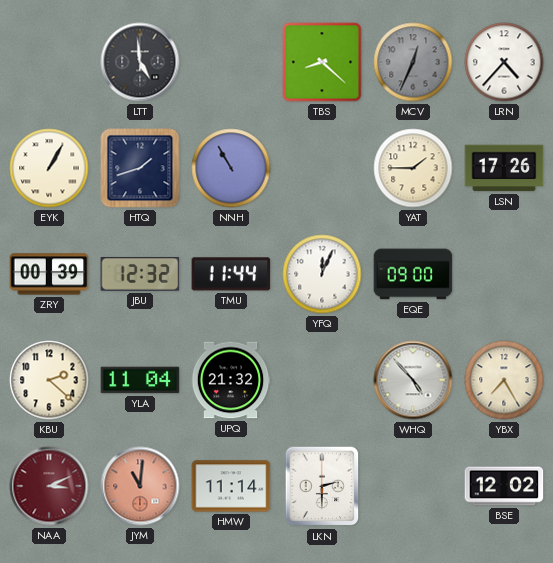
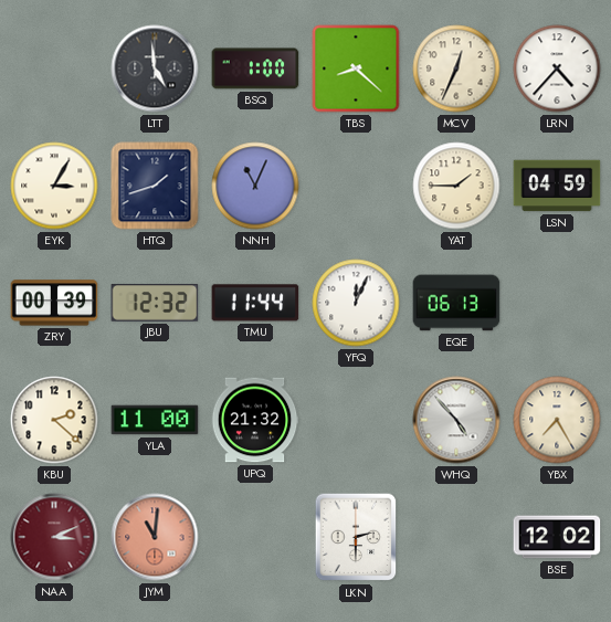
BSQ: none -> 1:00 (255, 68)
MCV dial: grey -> cream (456, 68)
EYK: 1:05 -> 3:05 (54, 186)
NNH: 10:55 -> 11:04 (255, 186)
LSN: 17:26 -> 04:59 (557, 186)
EQE: 09:00 -> 06:13 (456, 303)
YLA: 11:04 -> 11:00 (155, 420)
HMW: 11:14 -> none (231, 486)
